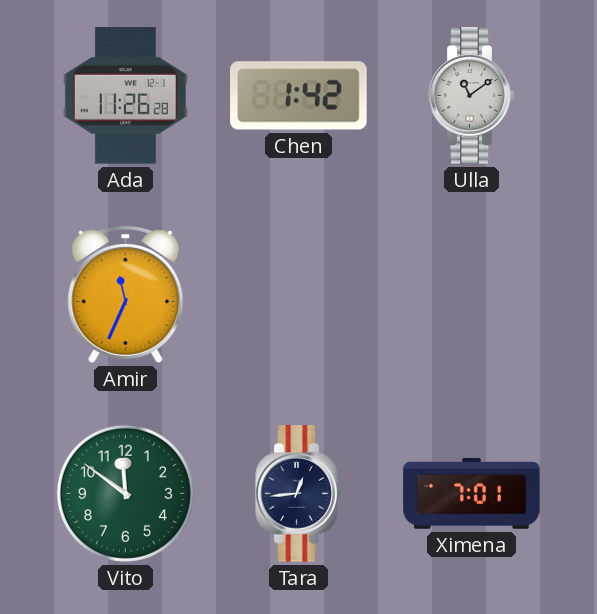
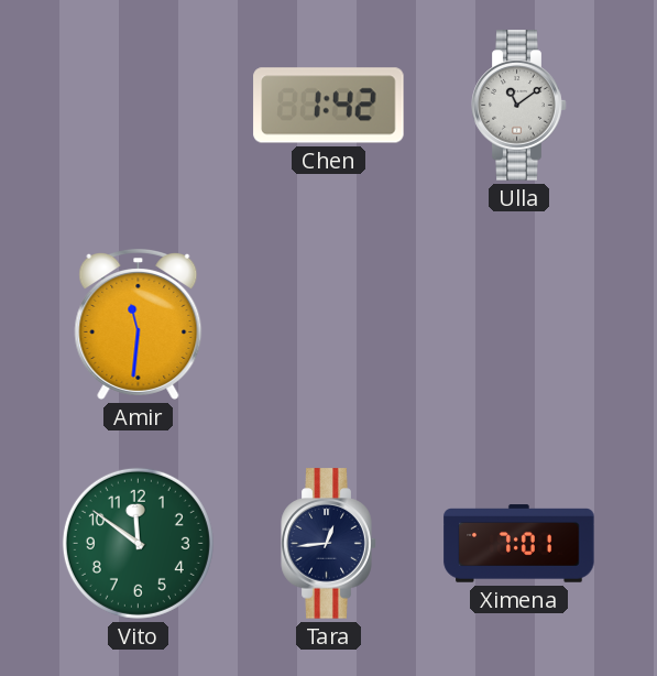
Ada: 11:26 -> none (125, 96)
Amir: 11:34 -> 11:31 (139, 324)
